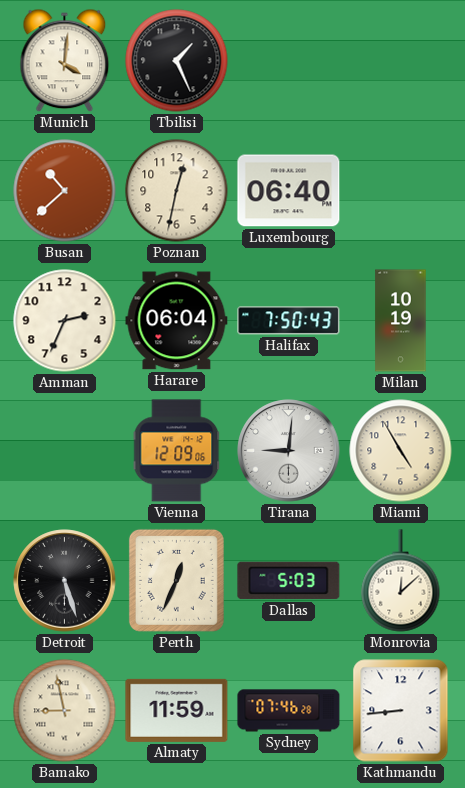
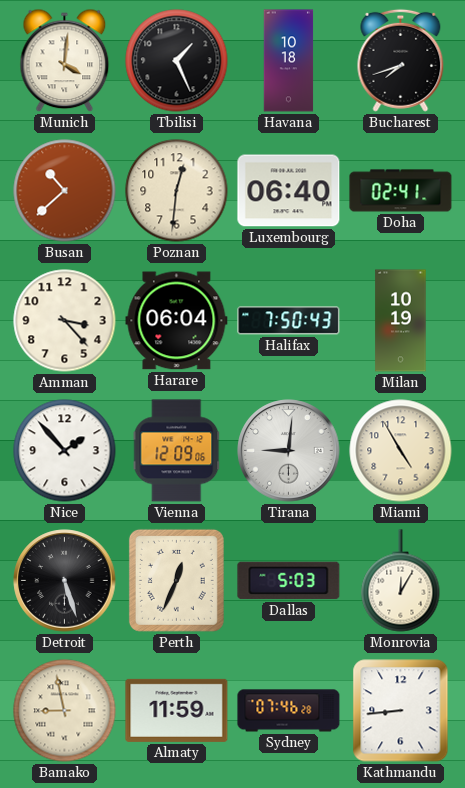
Havana: none -> 10:18 (289, 61)
Bucharest: none -> 7:42 (401, 60)
Poznan: 12:32 -> 12:31 (177, 191)
Doha: none -> 02:41 (401, 191)
Amman: 2:34 -> 3:23 (65, 321)
Nice: none -> 1:53 (65, 451)
Monrovia: 12:08 -> 12:05 (401, 581)
